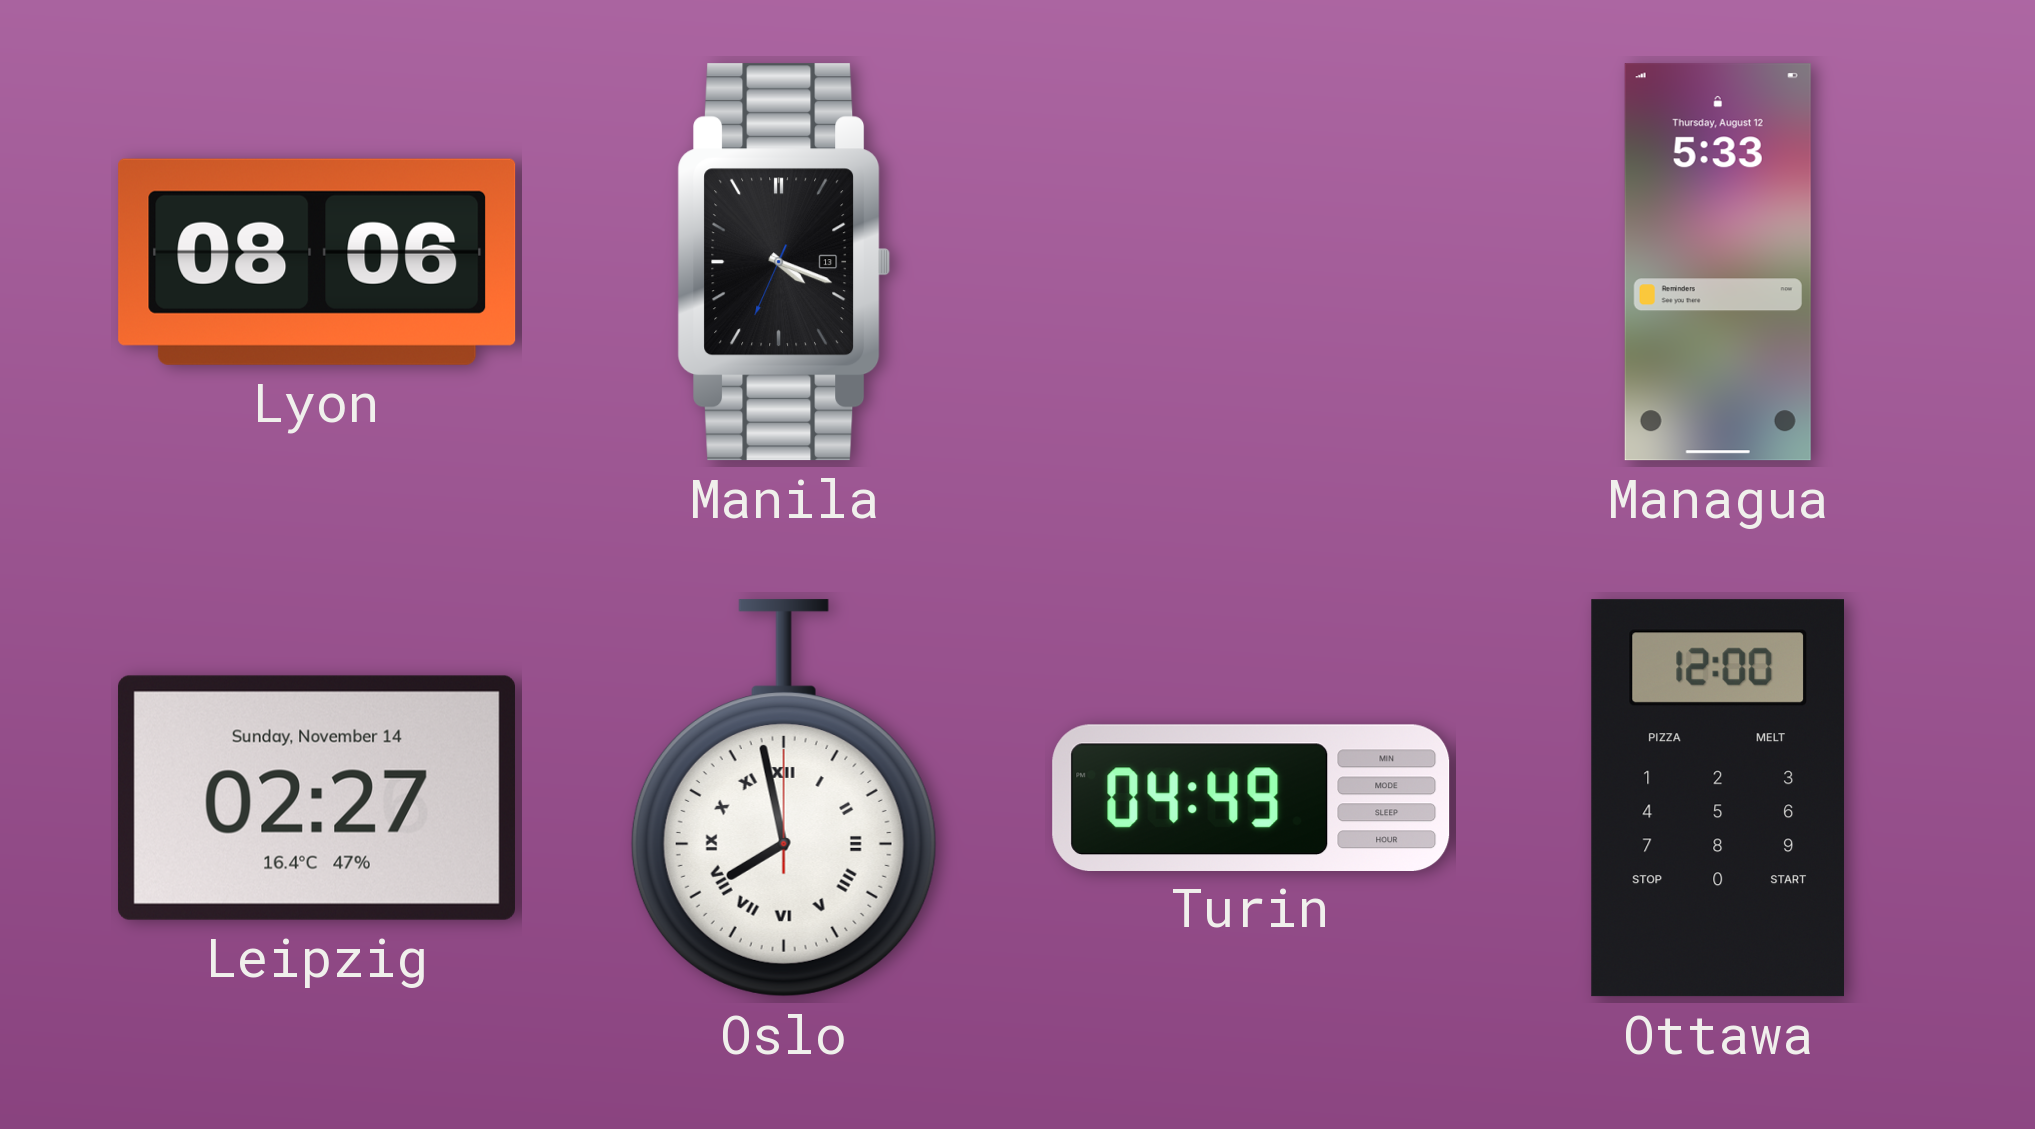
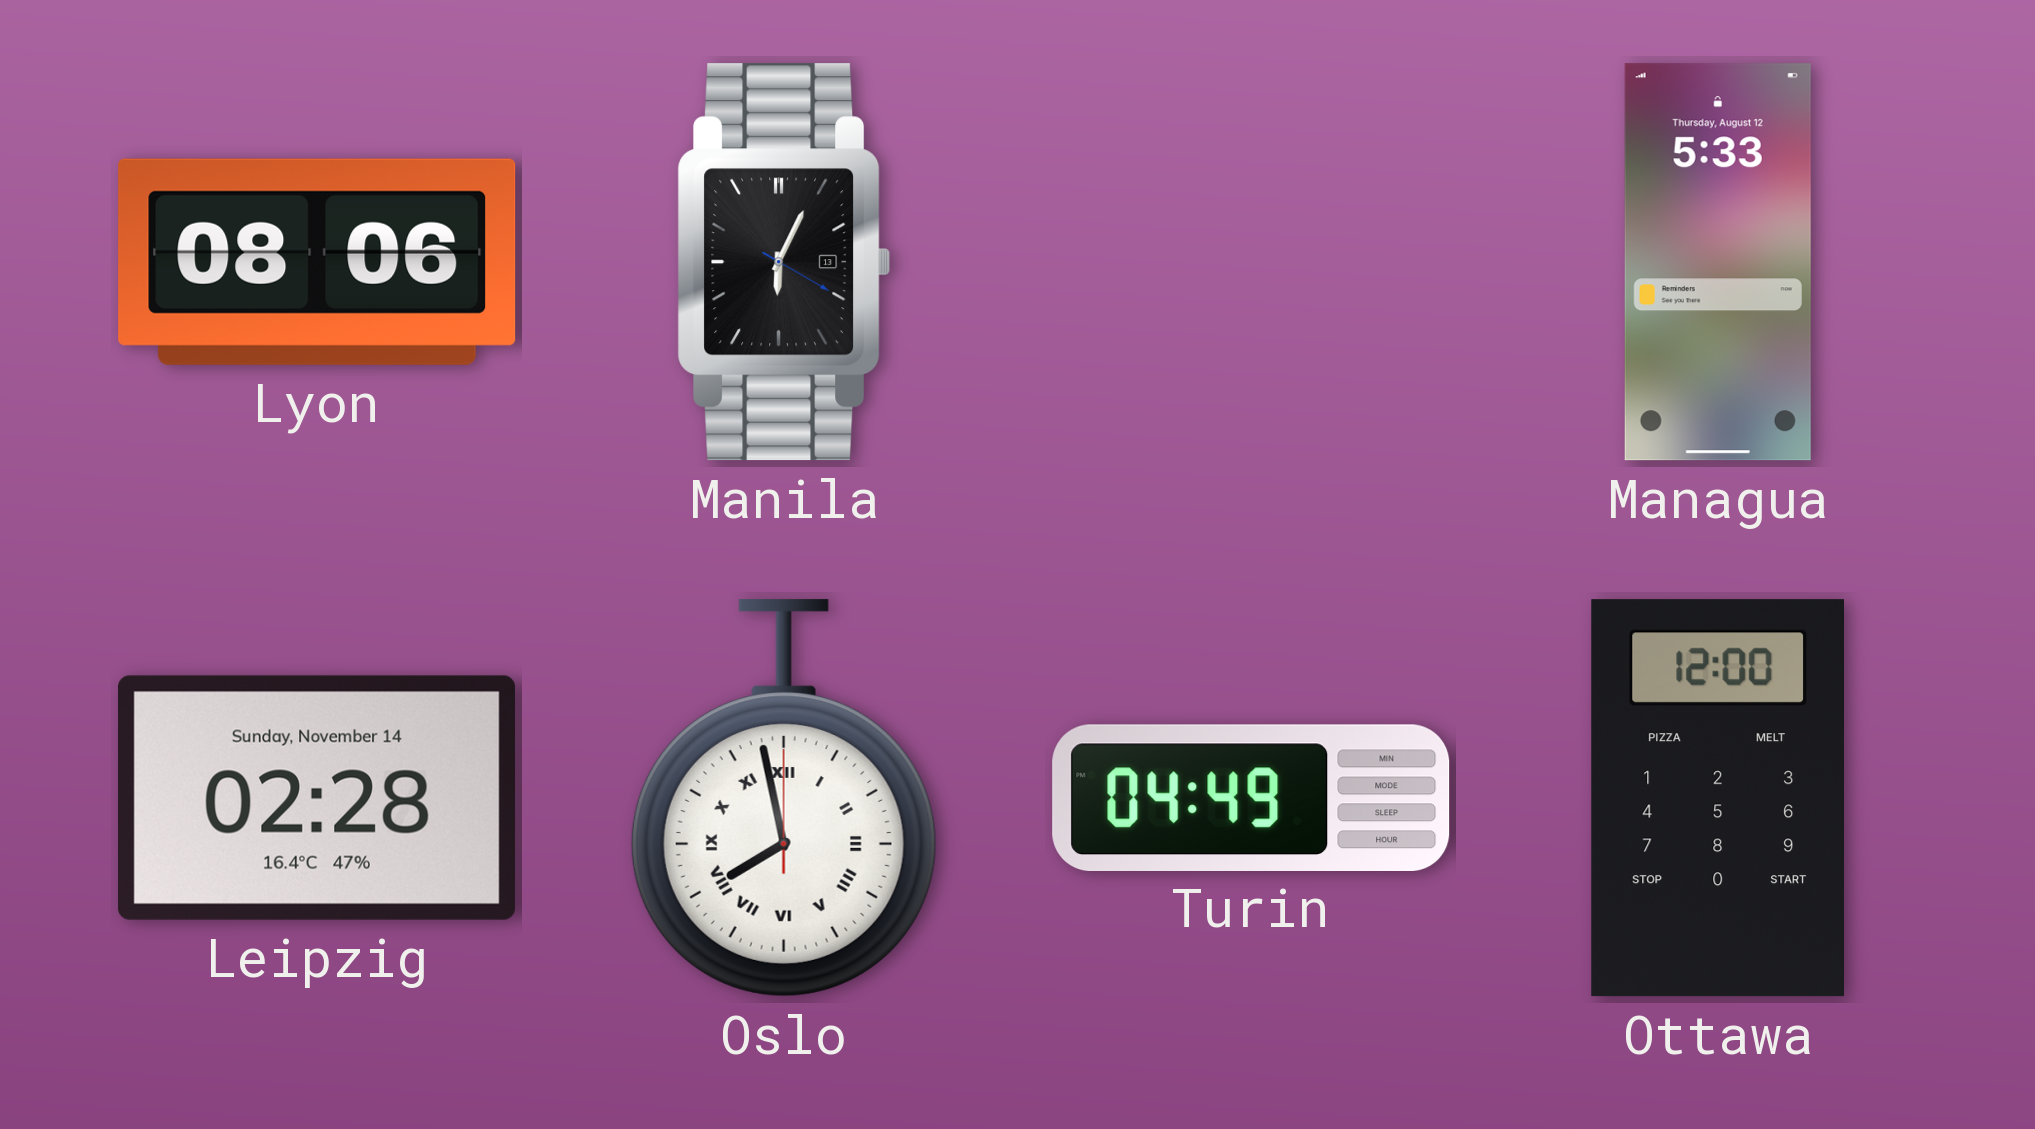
Manila: 4:18 -> 6:04 (784, 262)
Leipzig: 02:27 -> 02:28 (316, 798)
